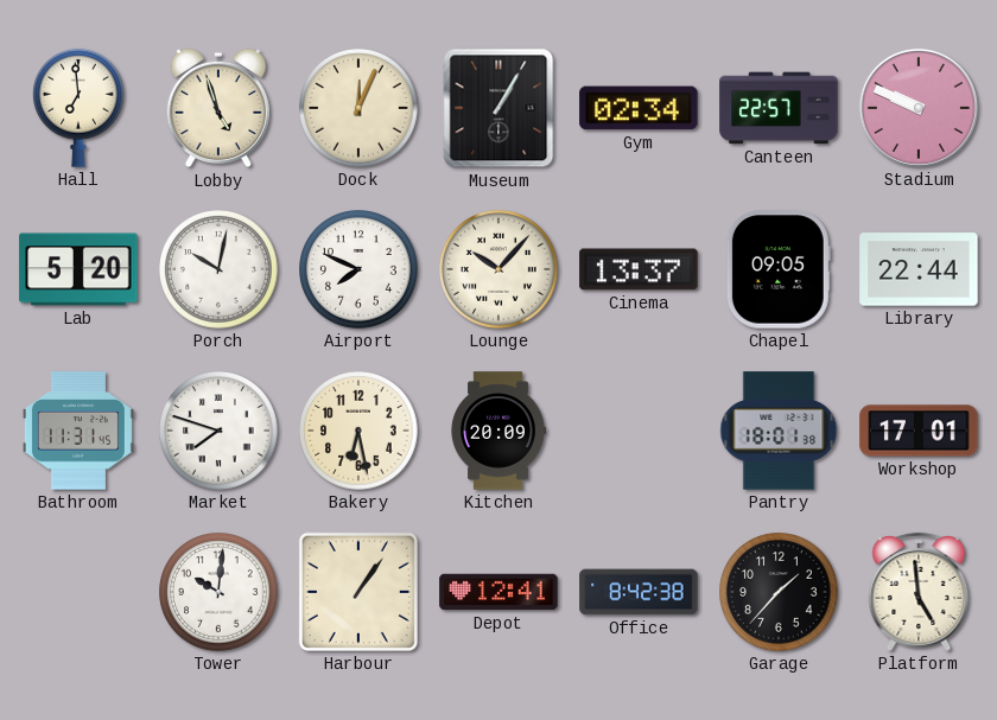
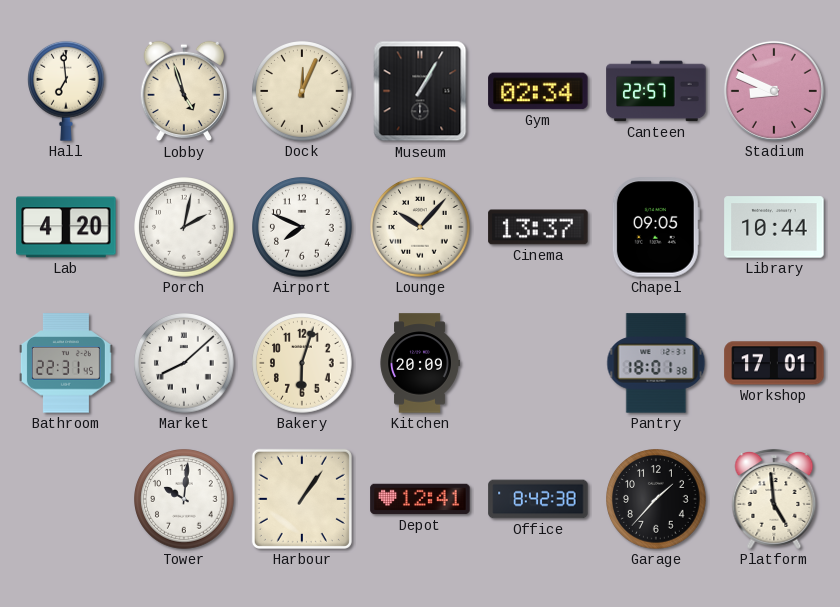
Stadium: 9:49 -> 8:49 (774, 91)
Lab: 5:20 -> 4:20 (66, 227)
Porch: 10:02 -> 2:02 (184, 227)
Library: 22:44 -> 10:44 (774, 227)
Bathroom: 11:31 -> 22:31 (66, 363)
Market: 7:48 -> 8:08 (184, 363)
Bakery: 6:28 -> 6:03 (302, 363)
